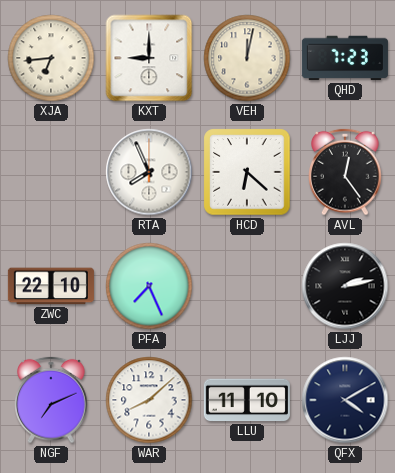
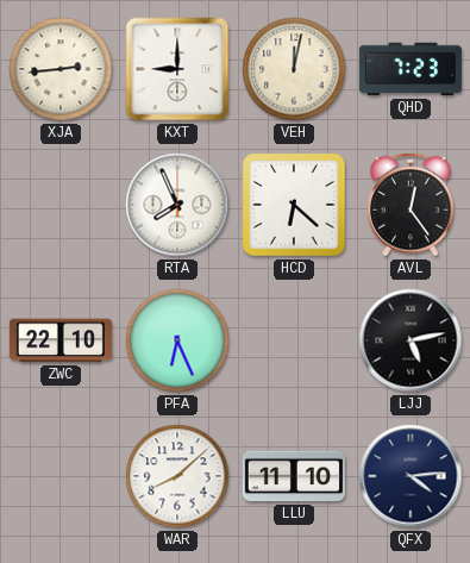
XJA: 6:44 -> 2:44 (61, 69)
PFA: 7:26 -> 6:26 (177, 340)
LJJ: 2:13 -> 5:13 (411, 340)
NGF: 7:11 -> none (51, 400)
QFX: 4:10 -> 4:14 (411, 476)
